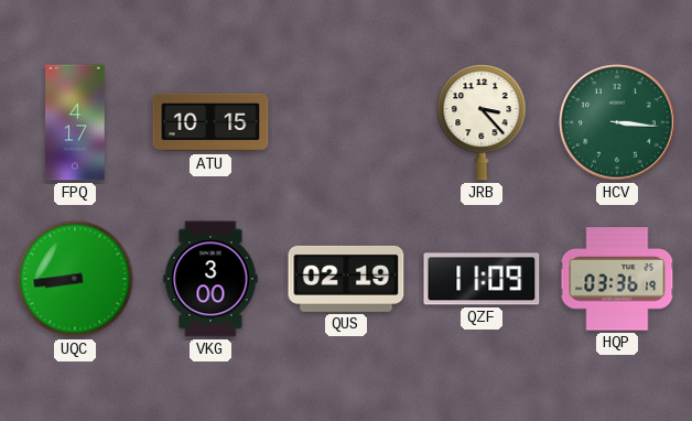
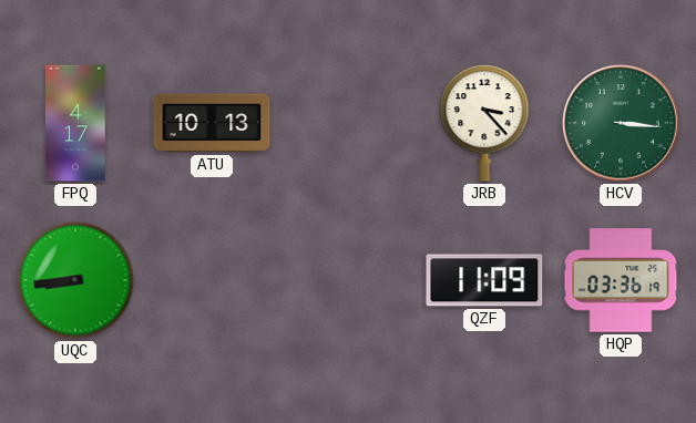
ATU: 10:15 -> 10:13 (212, 123)
VKG: 3:00 -> none (210, 279)
QUS: 02:19 -> none (346, 279)
